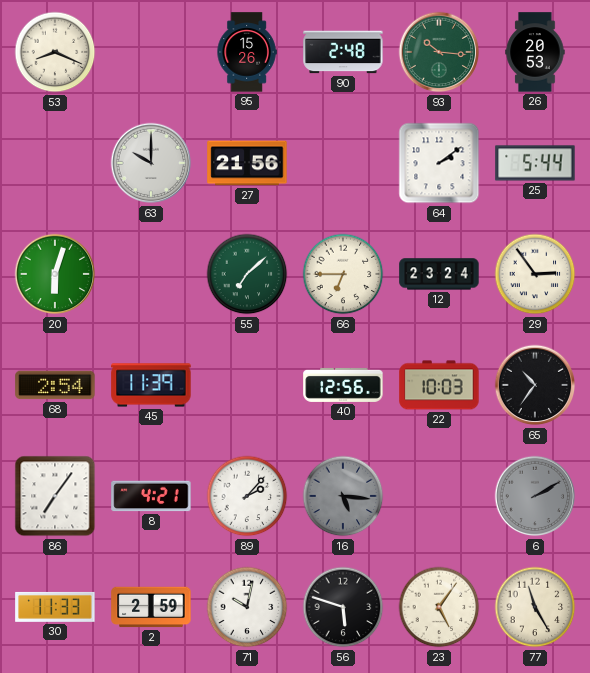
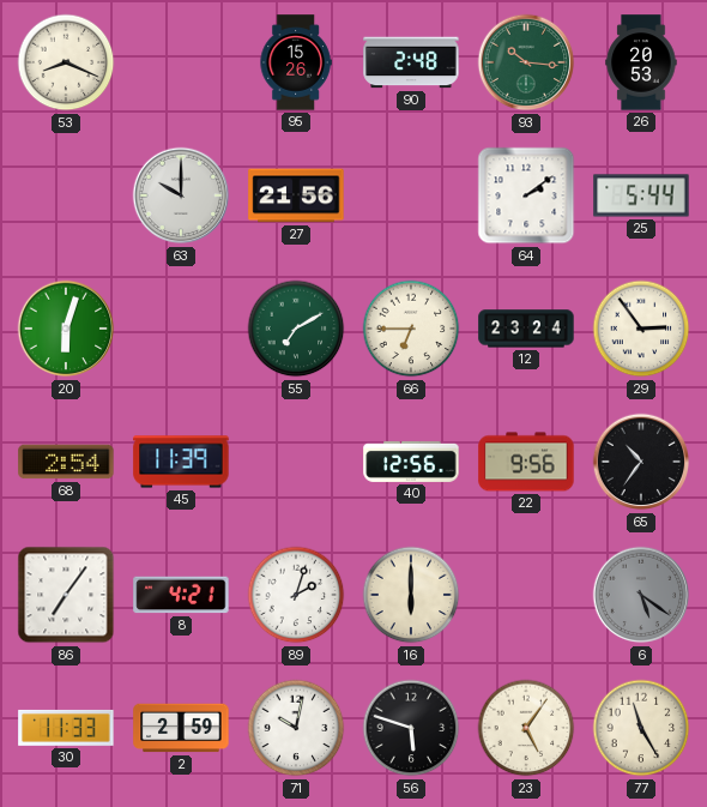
55: 7:08 -> 7:10 (296, 329)
22: 10:03 -> 9:56 (526, 462)
89: 2:07 -> 2:03 (296, 595)
16: 5:16 -> 6:00 (411, 595)
16 dial: grey -> cream (411, 595)
6: 2:10 -> 5:21 (641, 595)
